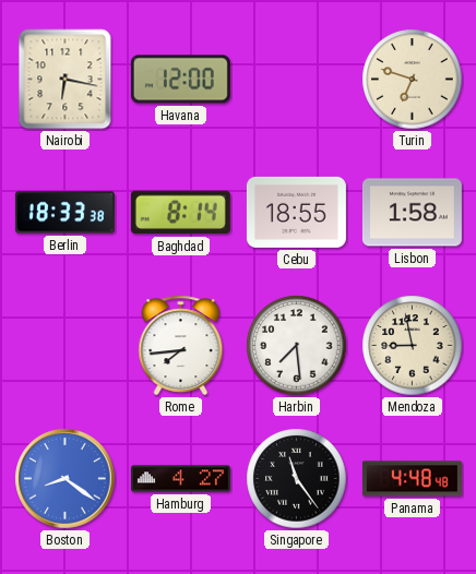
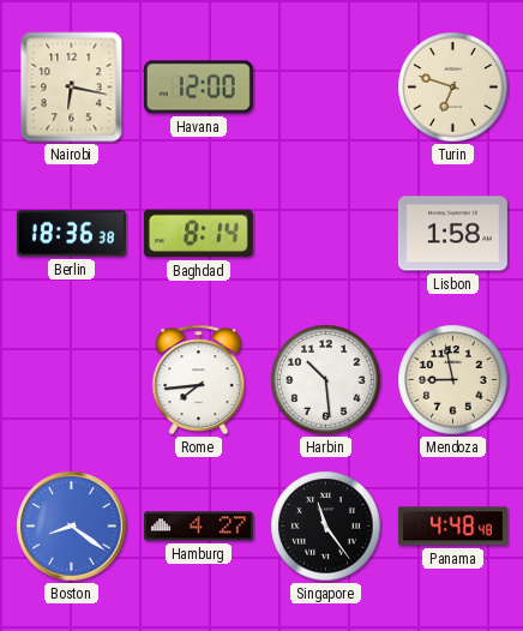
Berlin: 18:33 -> 18:36 (71, 234)
Cebu: 18:55 -> none (296, 212)
Harbin: 7:29 -> 10:29 (326, 380)
